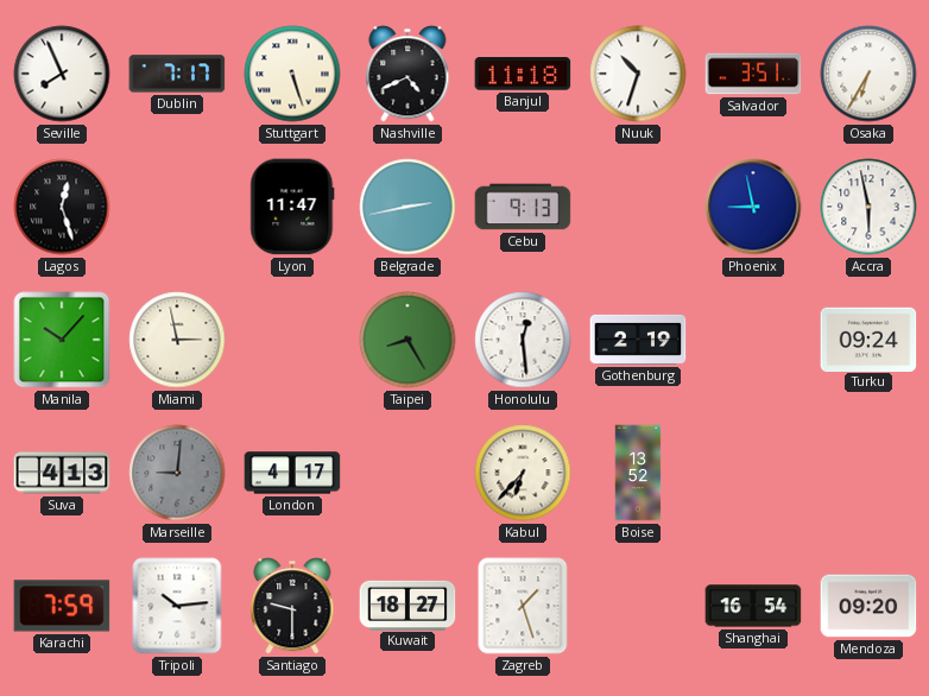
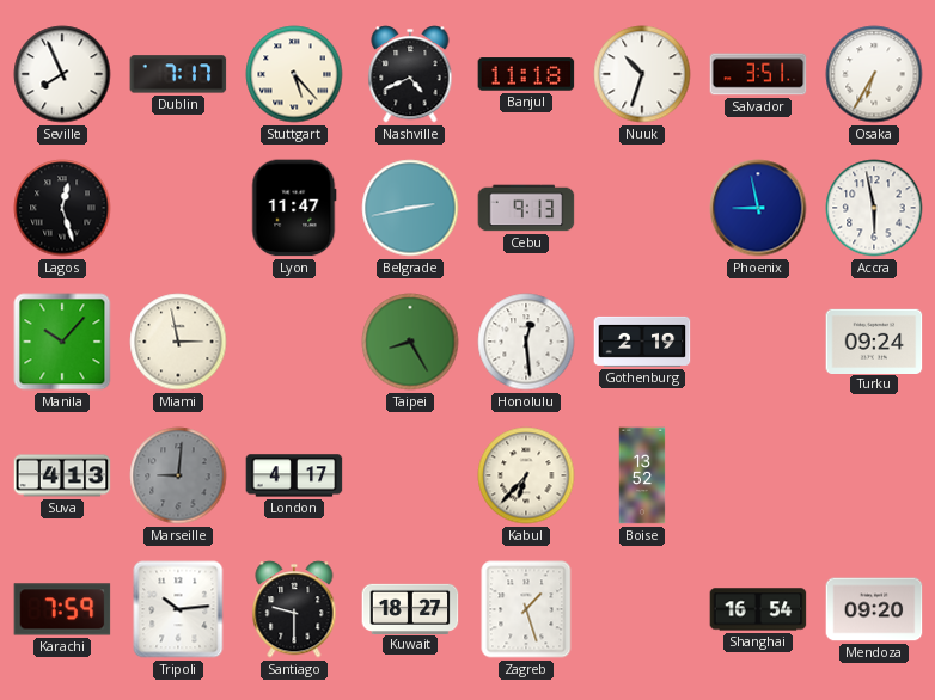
Stuttgart: 5:27 -> 5:23 (294, 74)
